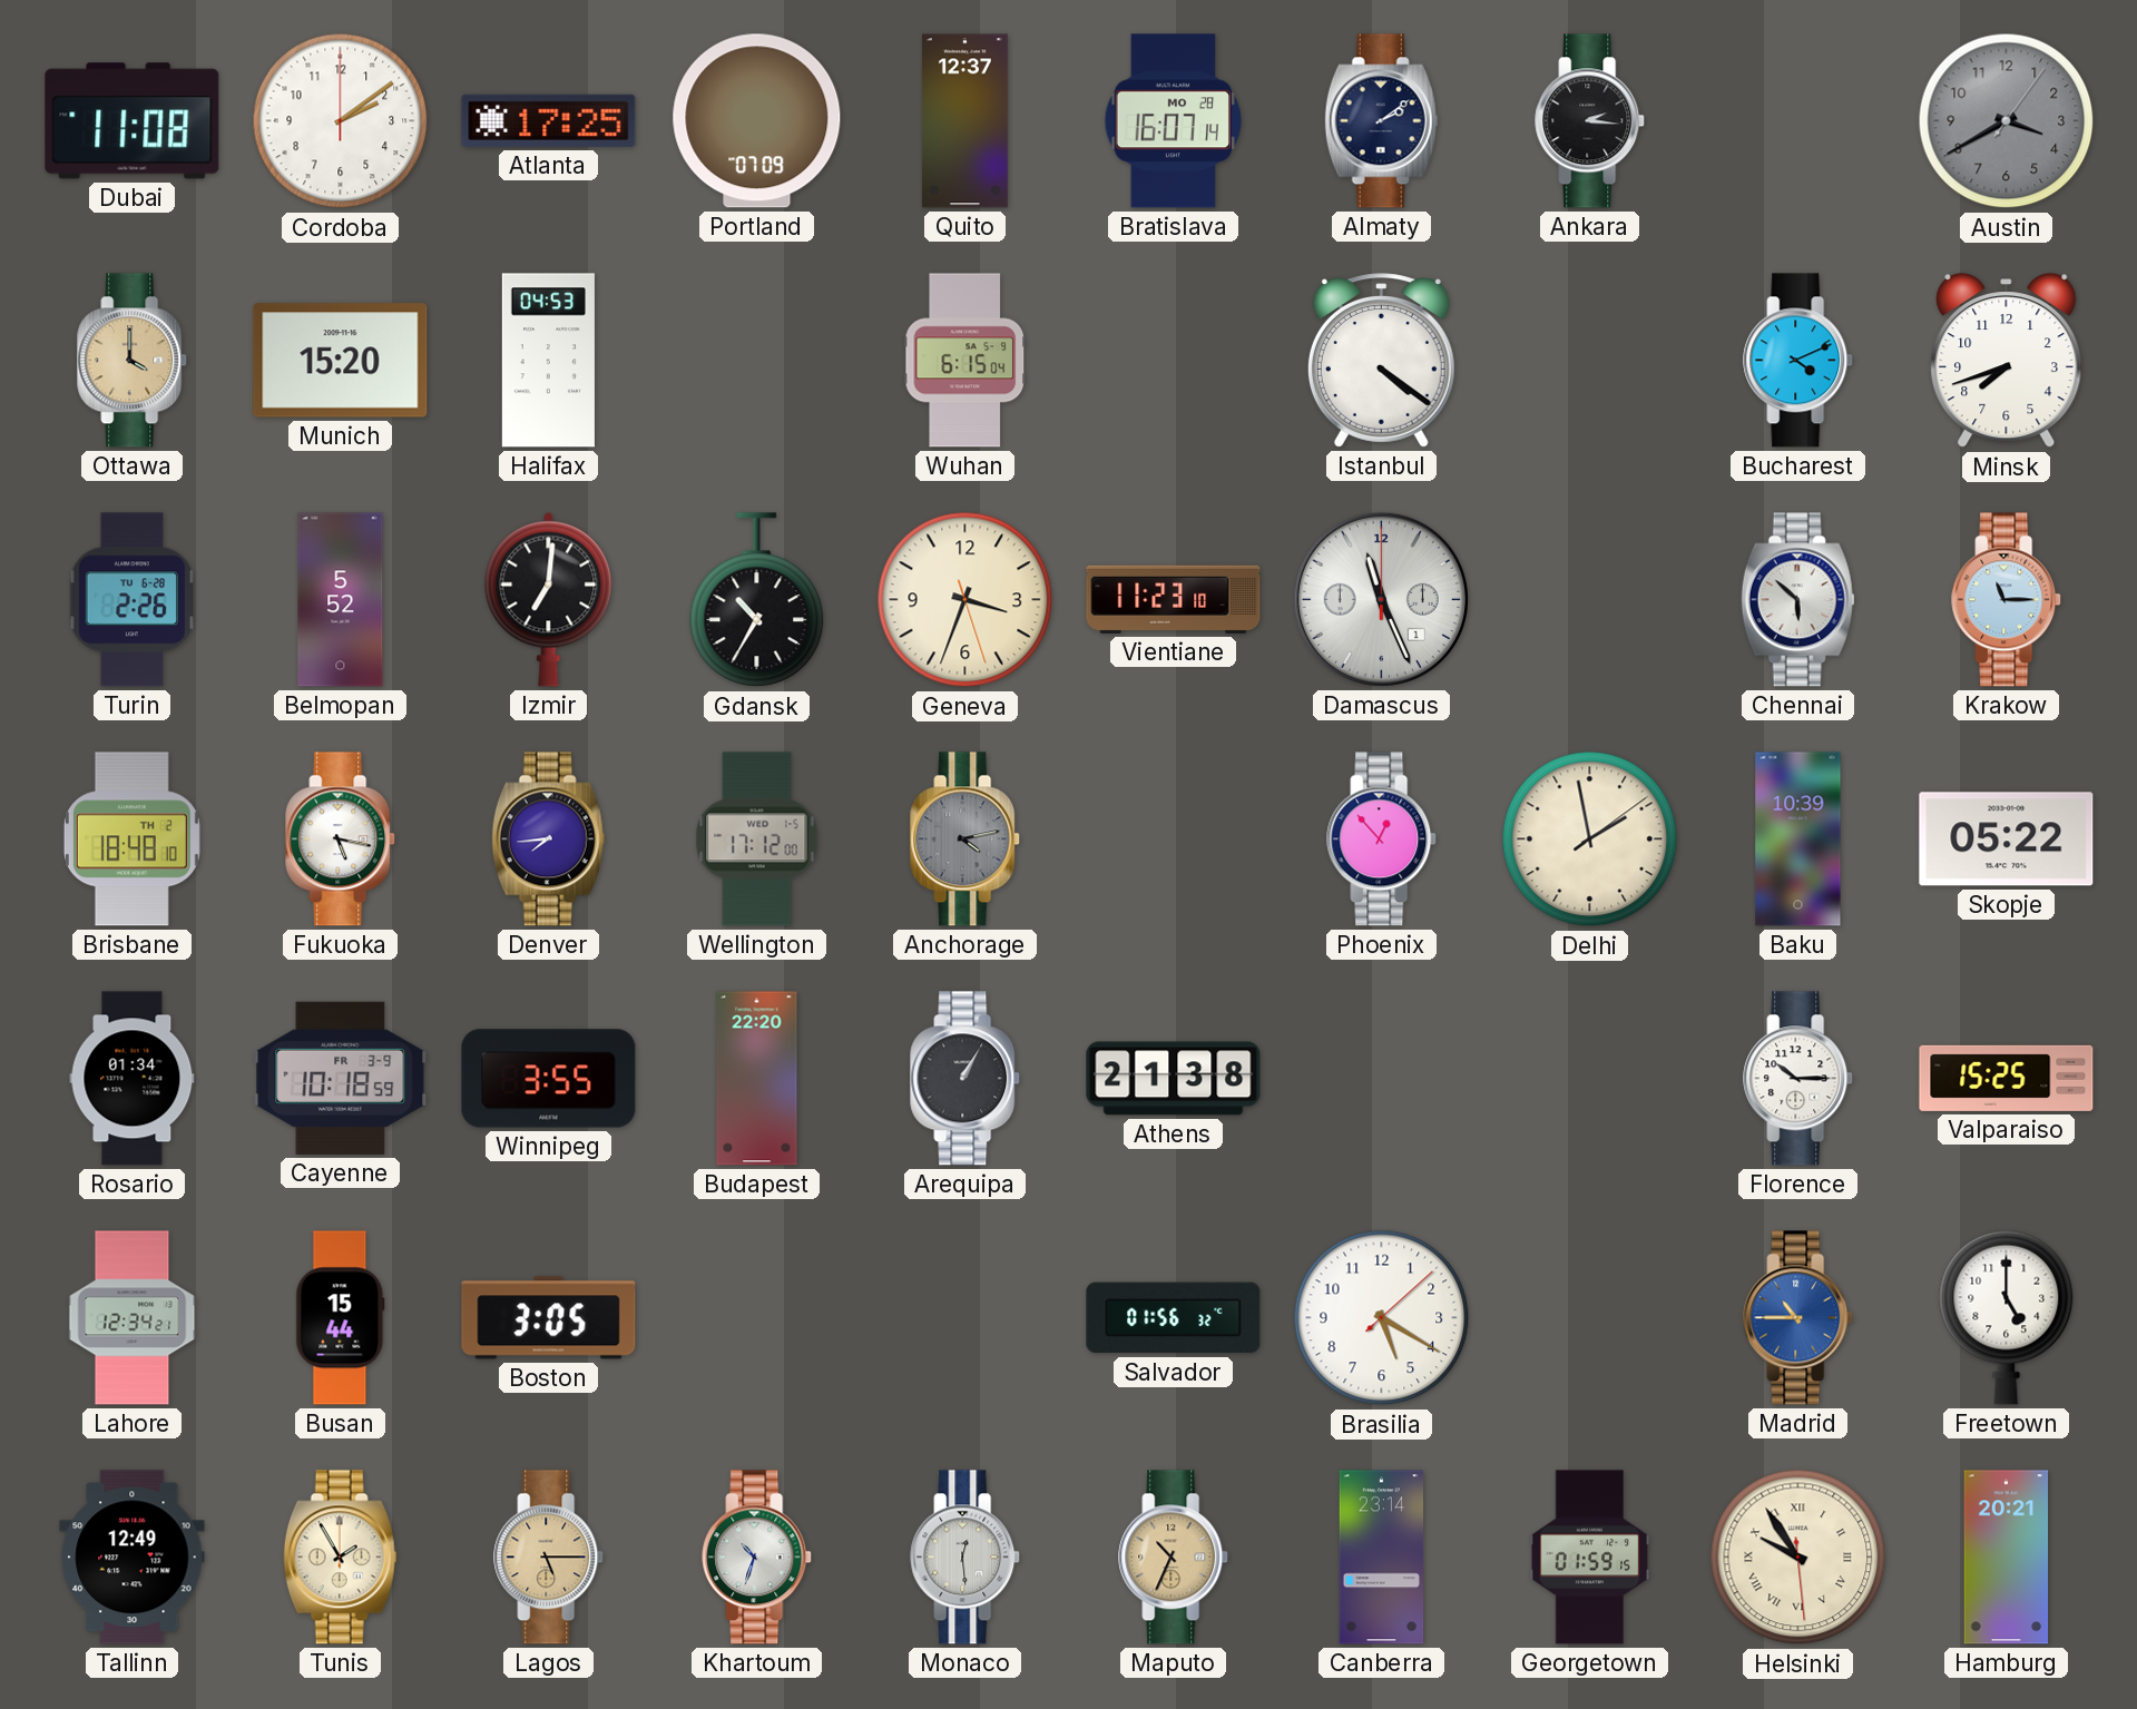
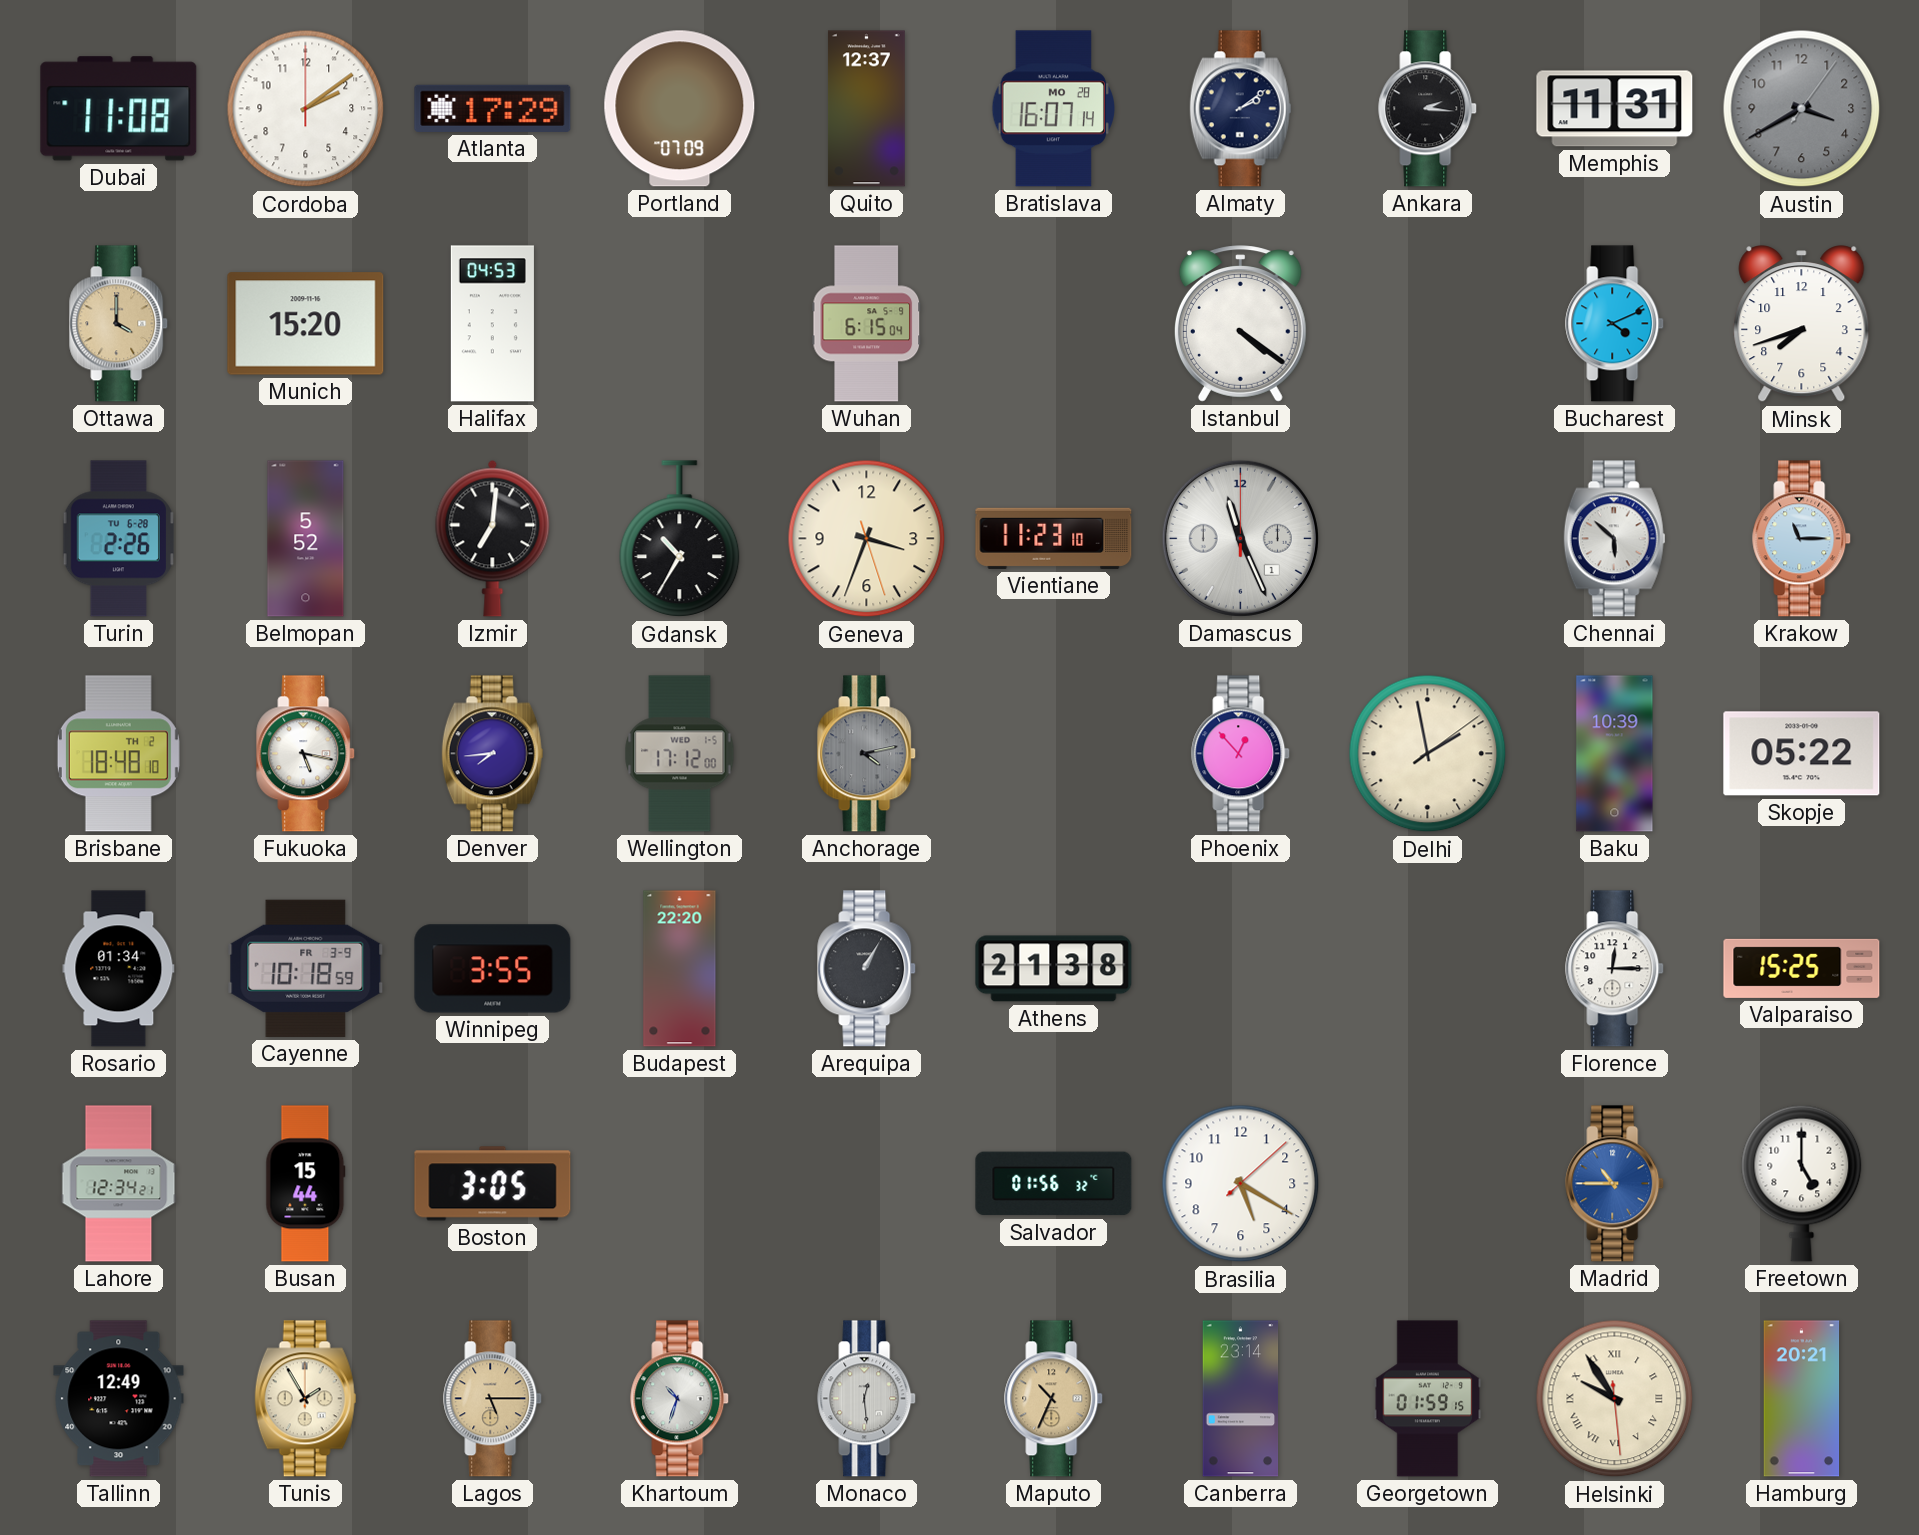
Atlanta: 17:25 -> 17:29 (493, 108)
Memphis: none -> 11:31 (1615, 109)
Florence: 10:15 -> 12:15 (1615, 969)
